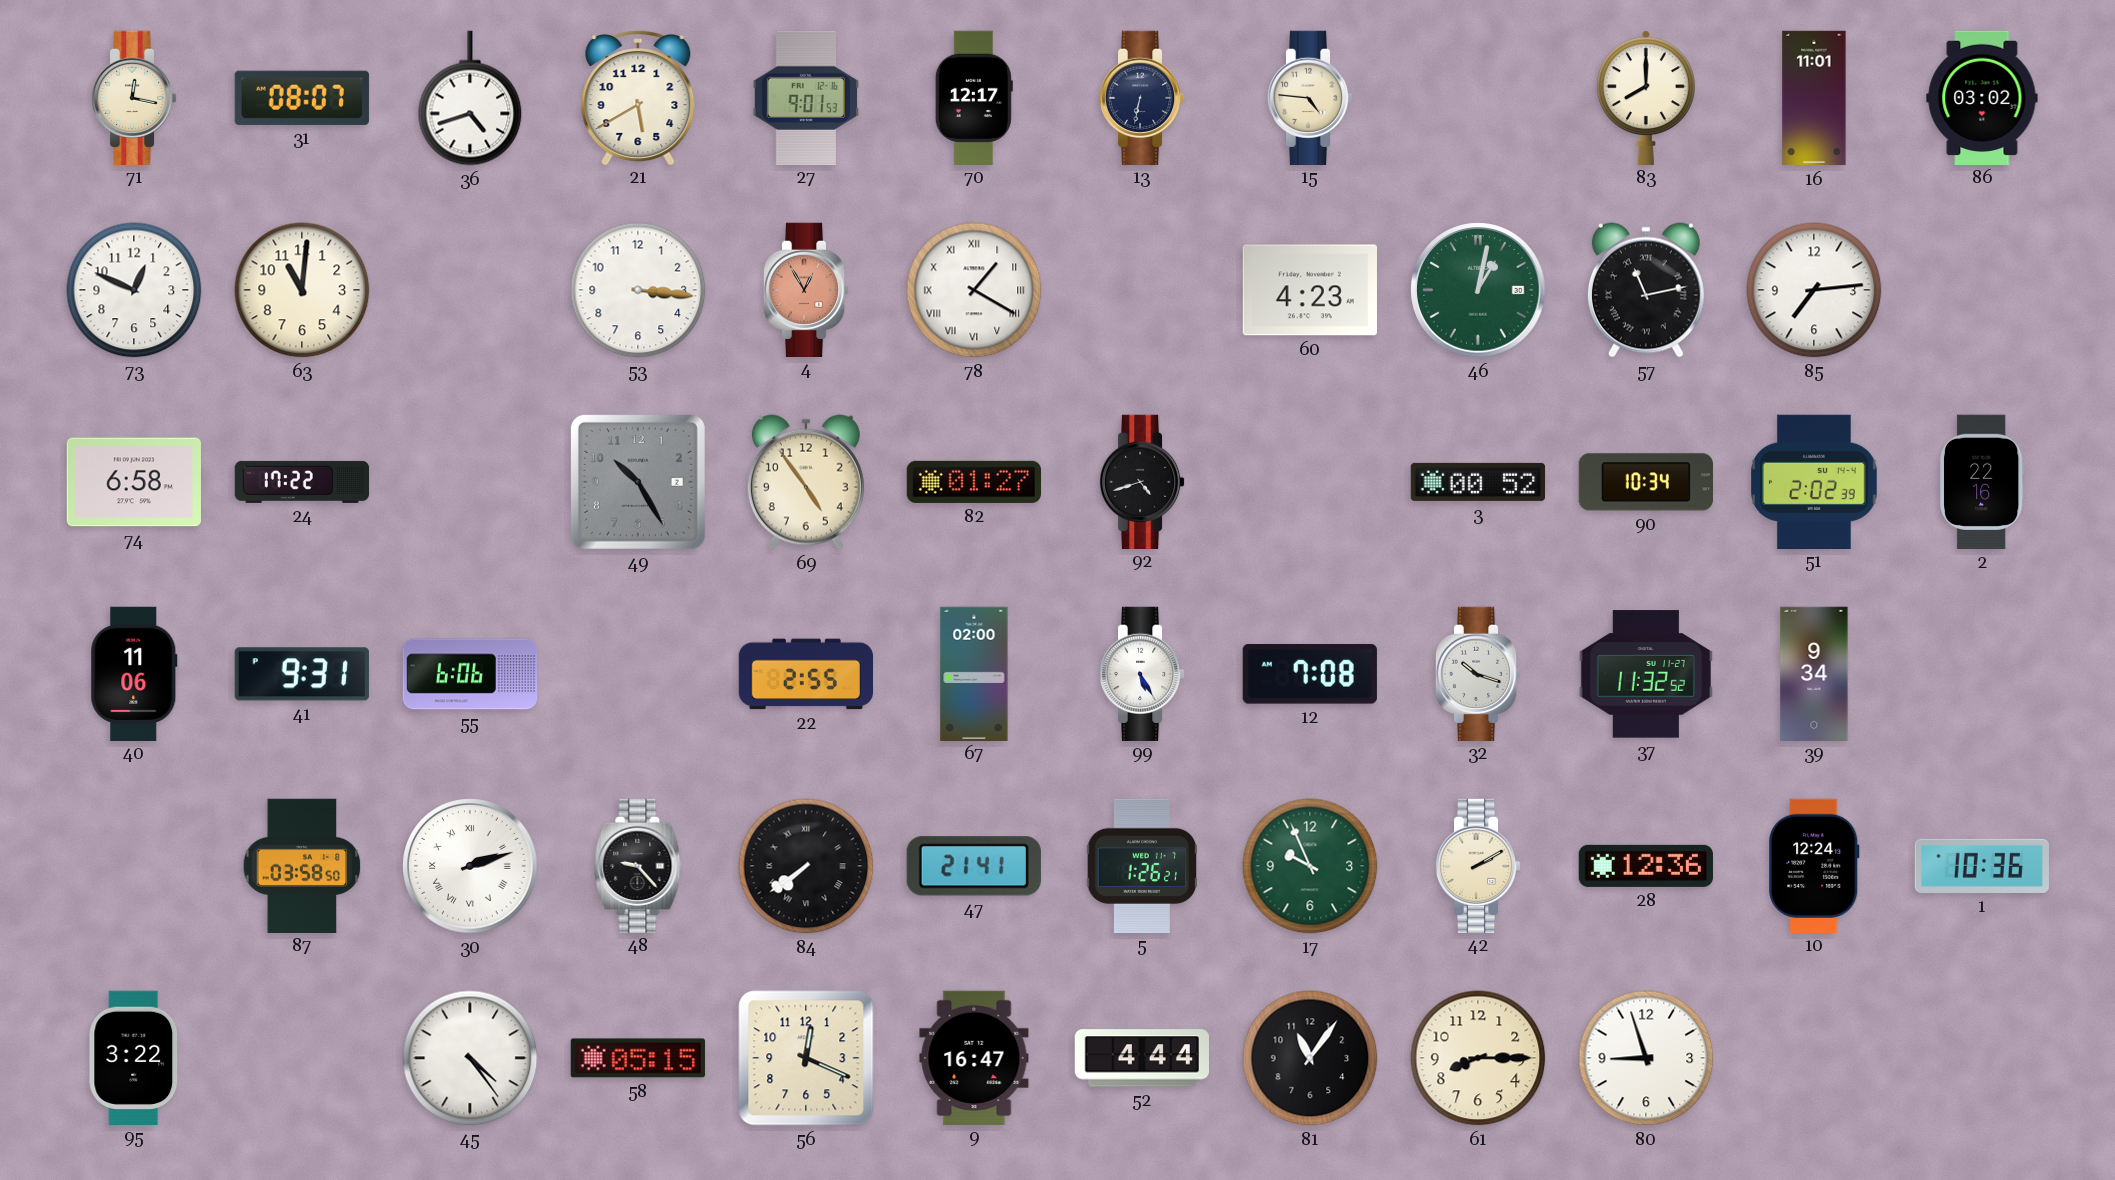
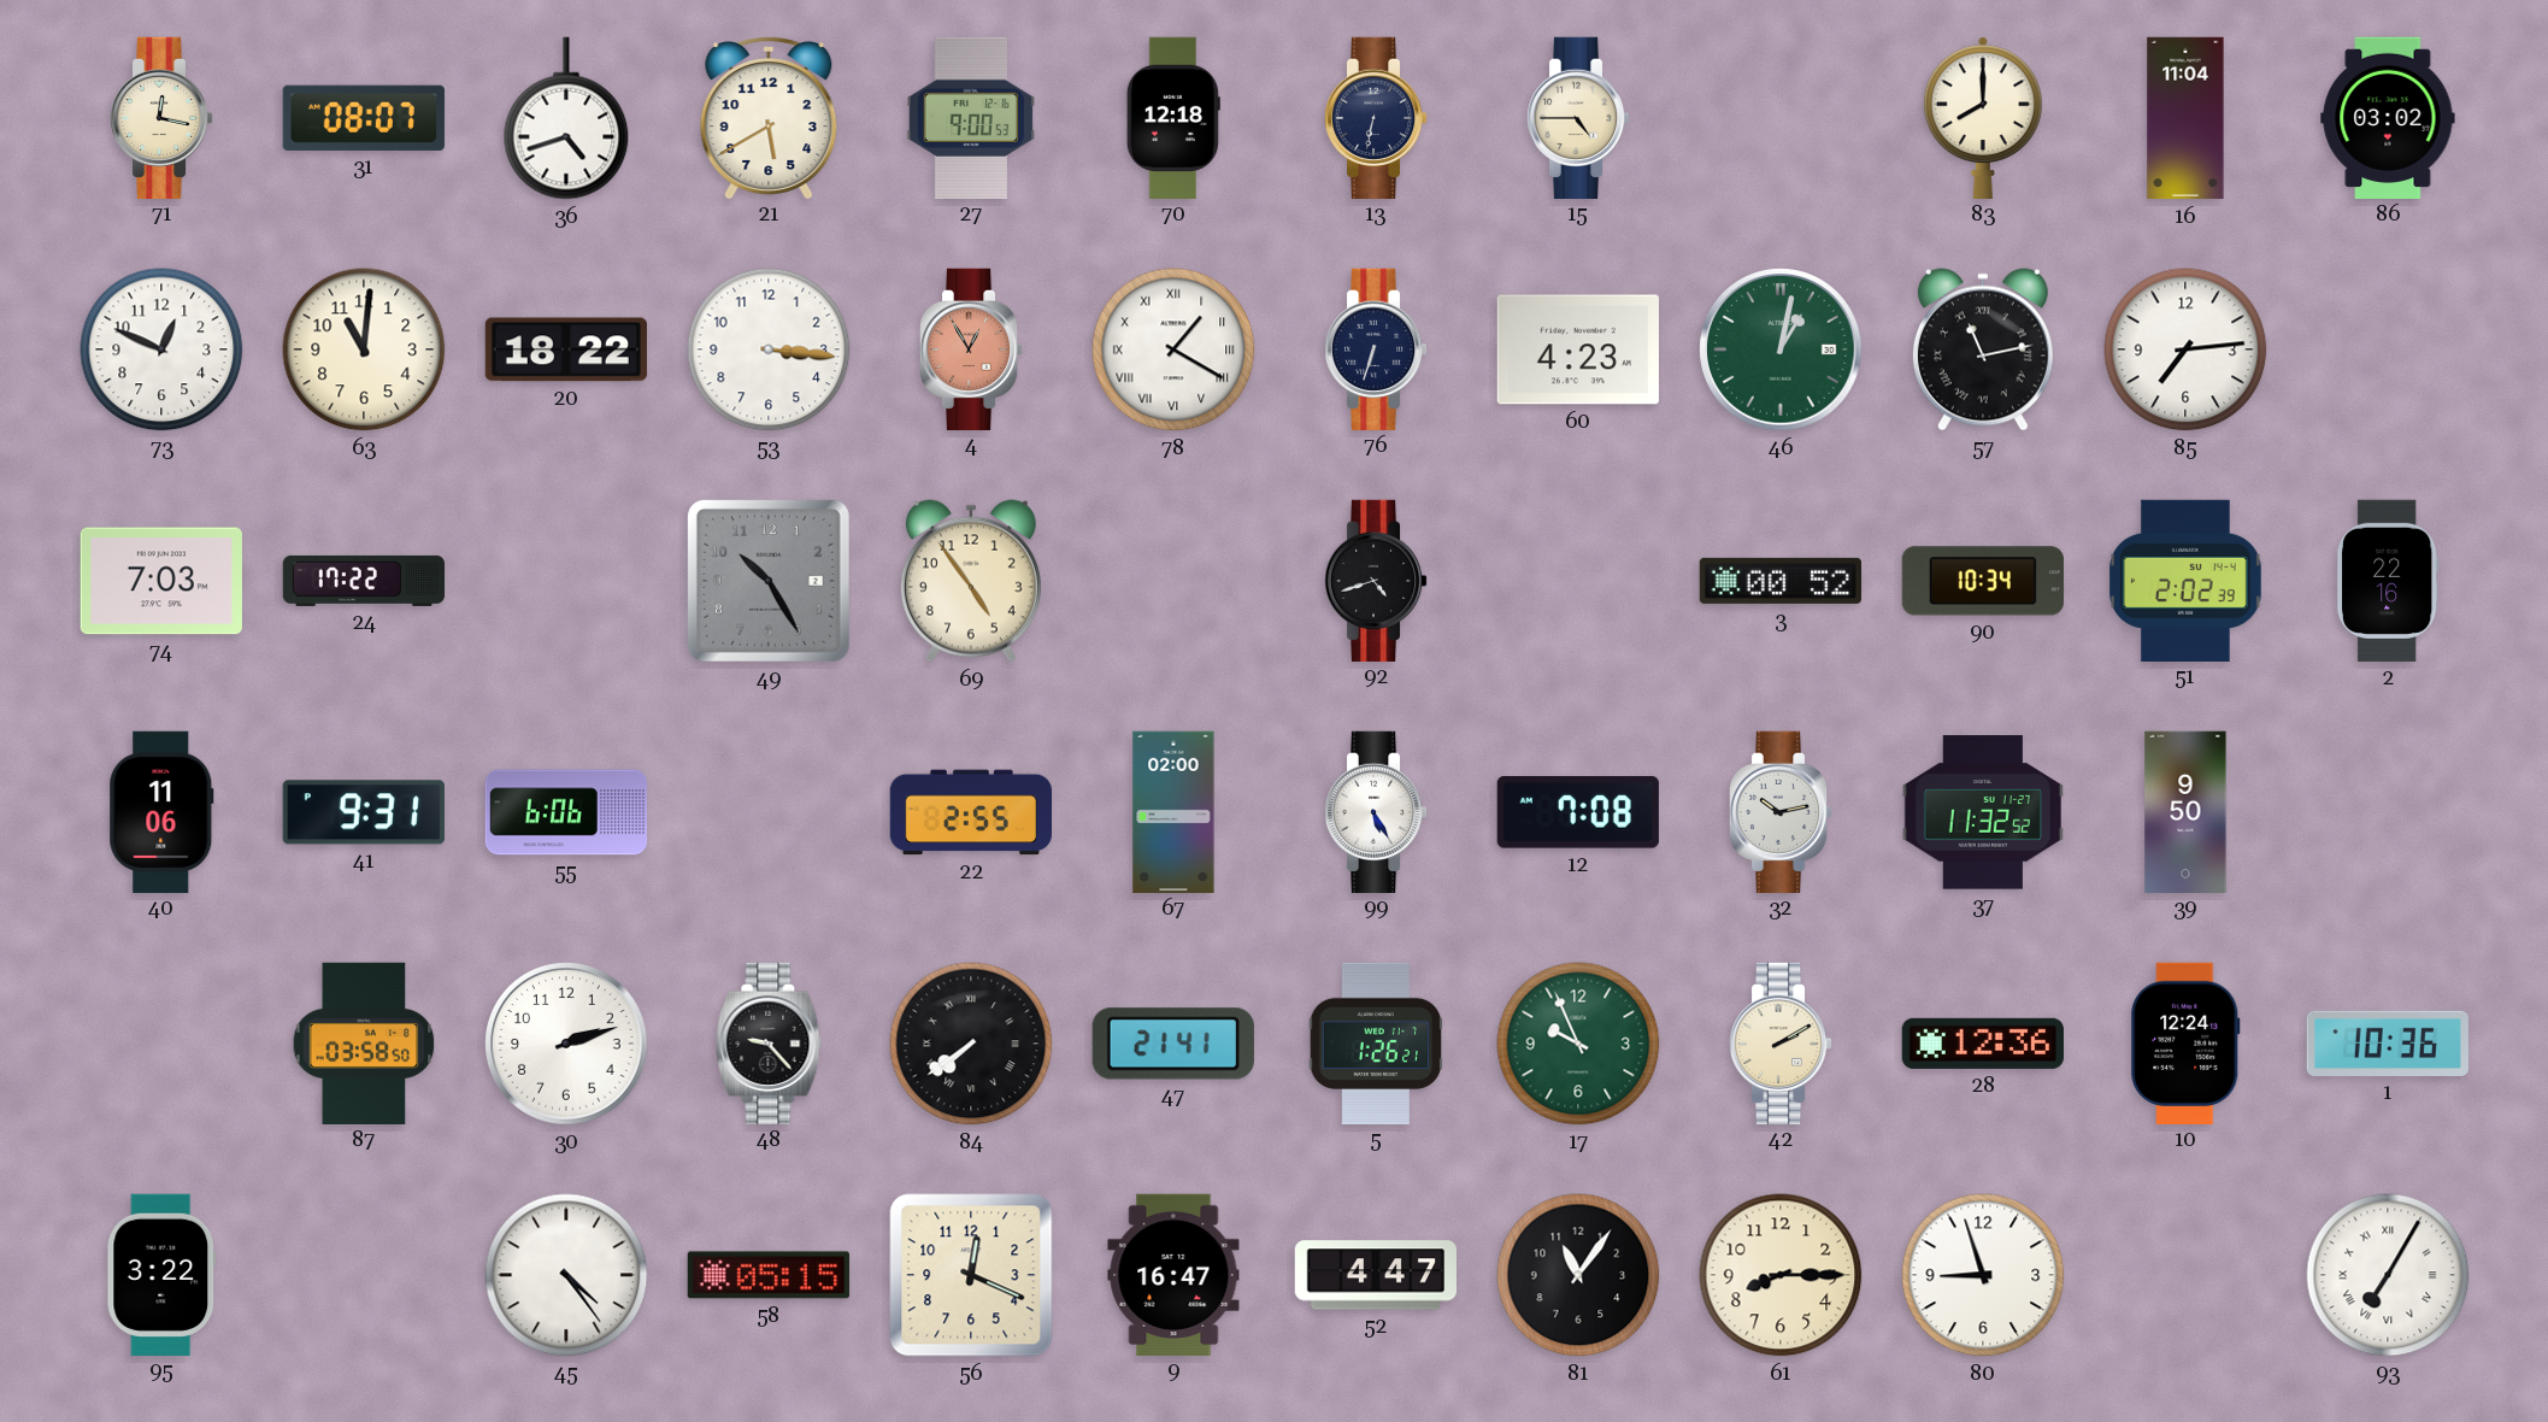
27: 9:01 -> 9:00 (970, 117)
70: 12:17 -> 12:18 (1173, 117)
15: 4:46 -> 4:45 (1578, 117)
16: 11:01 -> 11:04 (2185, 118)
20: none -> 18:22 (566, 349)
76: none -> 6:33 (1376, 348)
74: 6:58 -> 7:03 (161, 581)
82: 01:27 -> none (973, 482)
32: 10:18 -> 10:13 (1781, 811)
39: 9:34 -> 9:50 (2185, 811)
30 numerals: Roman -> Arabic (566, 1044)
52: 4:44 -> 4:47 (1375, 1275)
93: none -> 7:05 (2388, 1275)
